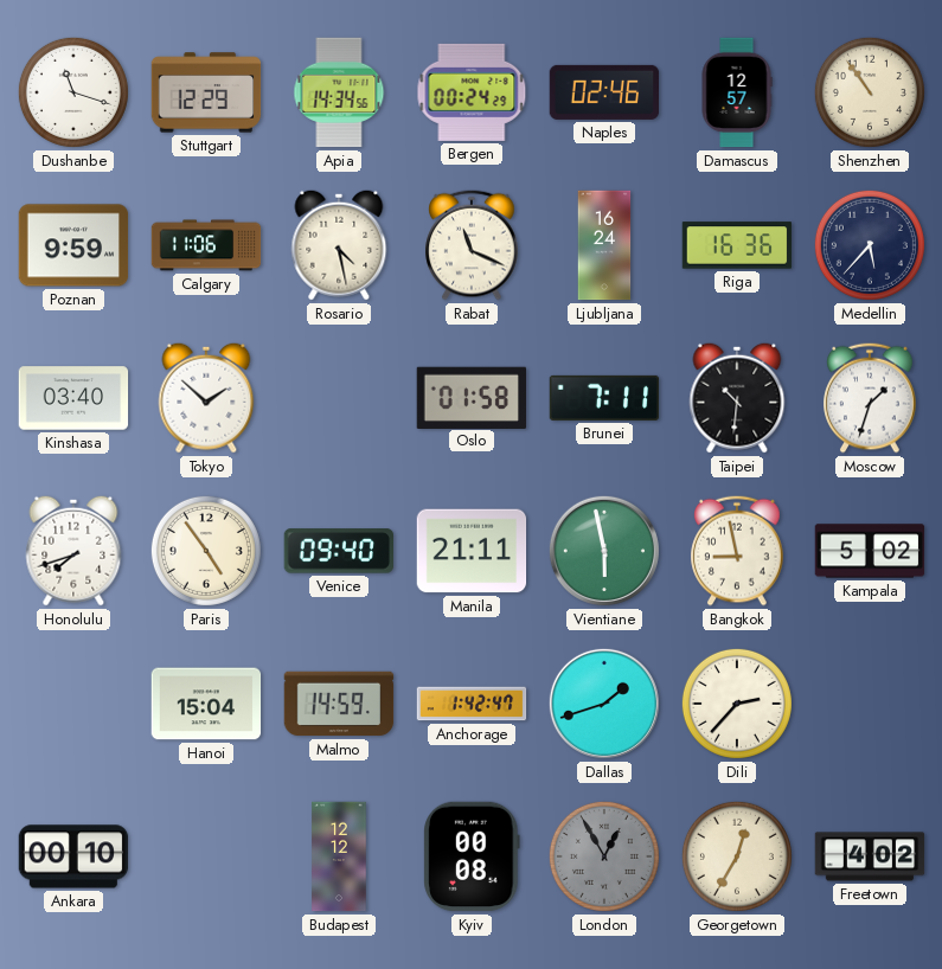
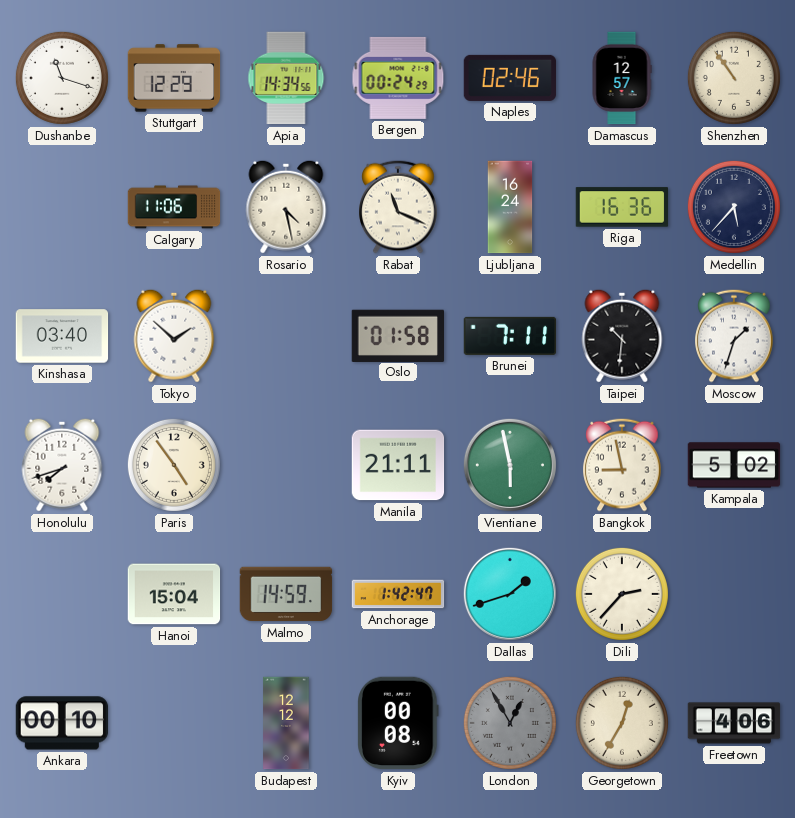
Poznan: 9:59 -> none (73, 245)
Venice: 09:40 -> none (338, 551)
Freetown: 4:02 -> 4:06 (734, 723)
